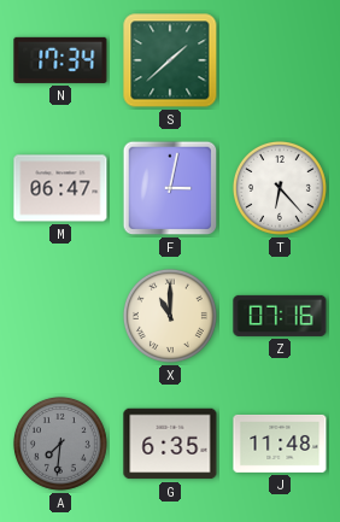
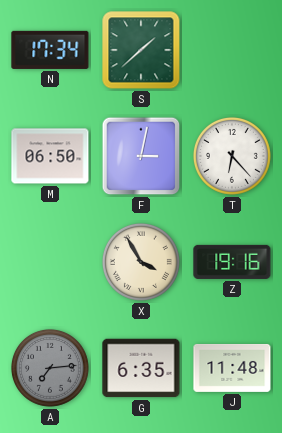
M: 06:47 -> 06:50 (50, 156)
X: 11:00 -> 3:55 (141, 262)
Z: 07:16 -> 19:16 (232, 262)
A: 7:31 -> 7:14 (50, 368)
